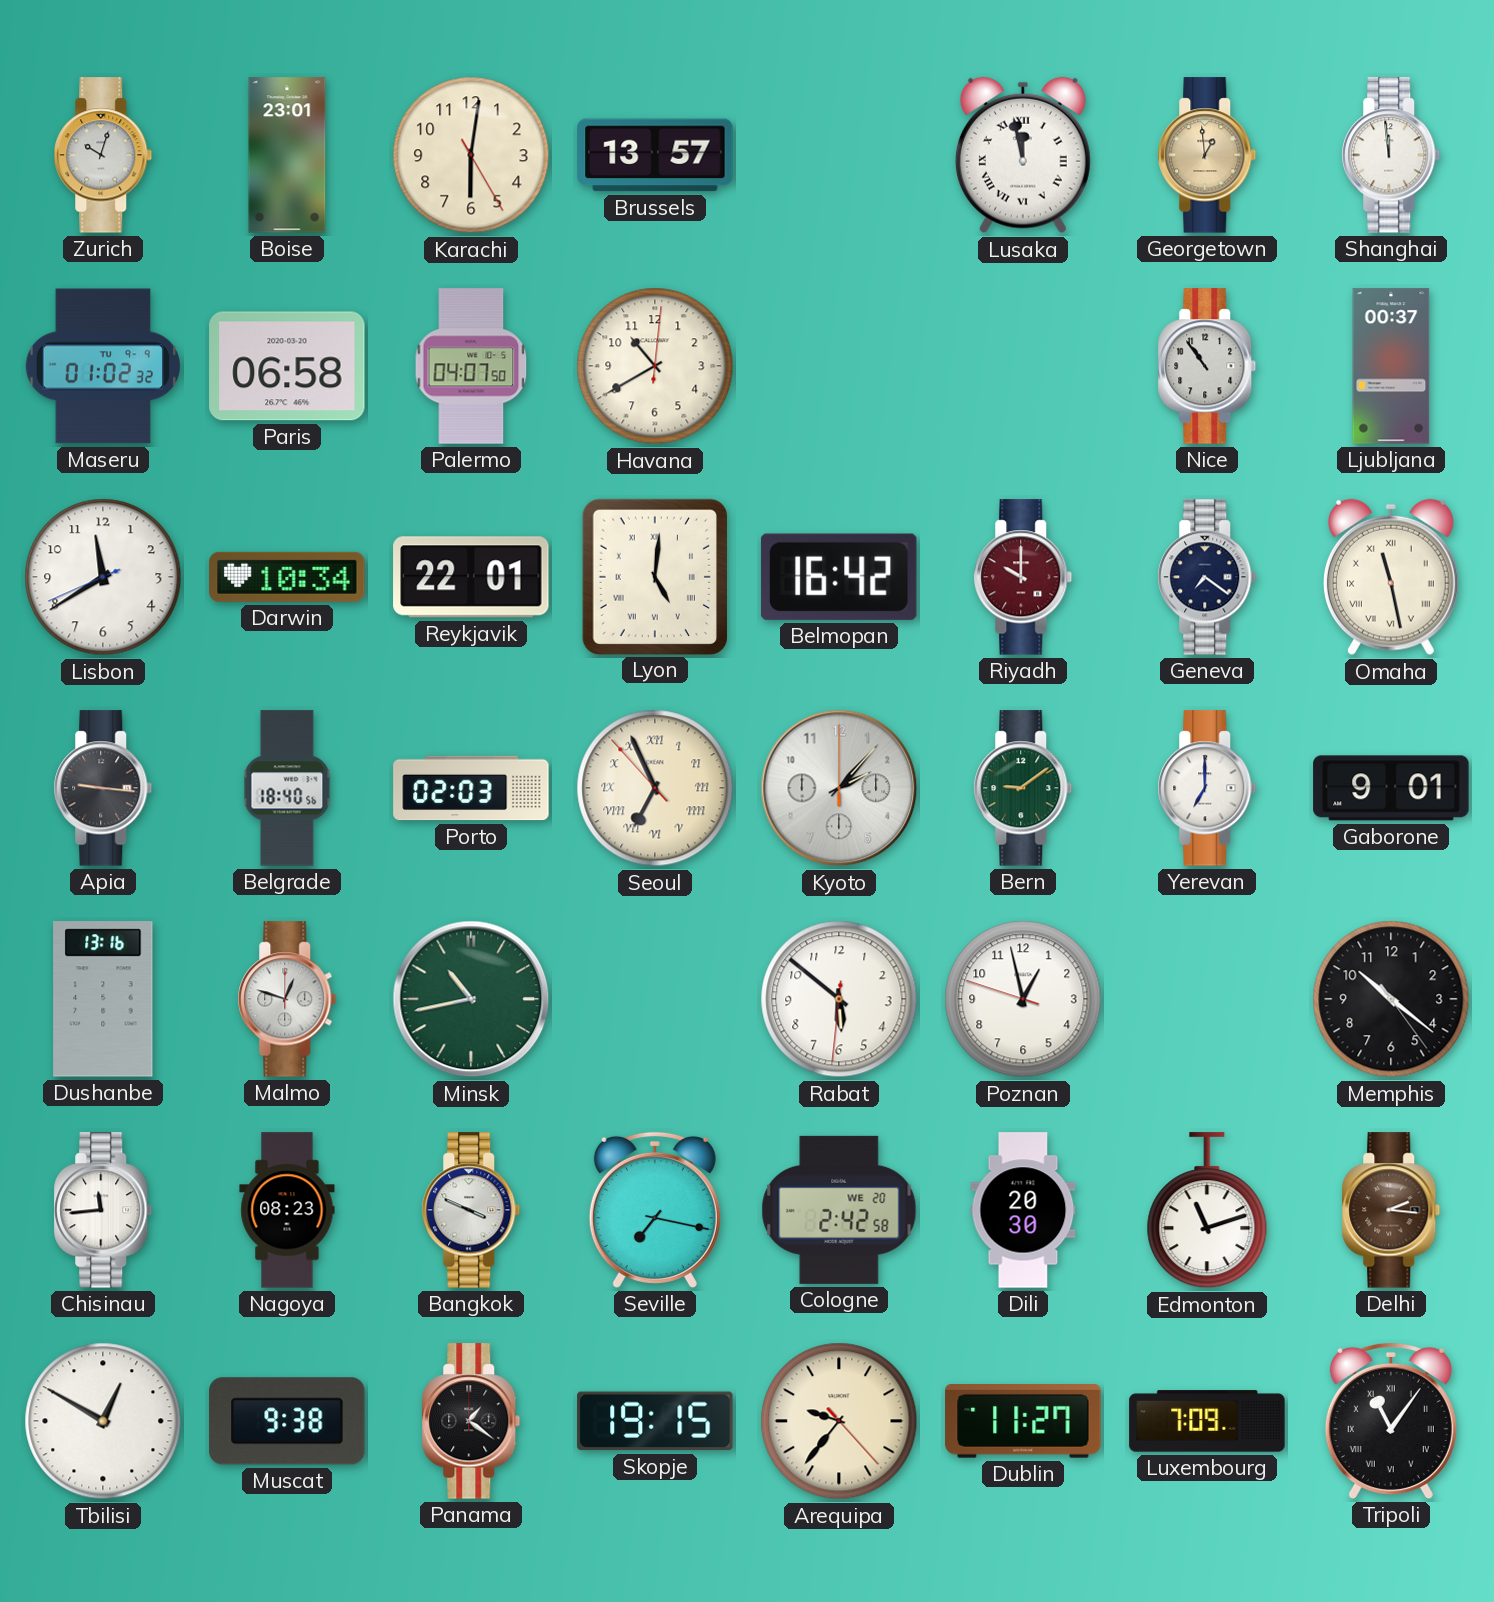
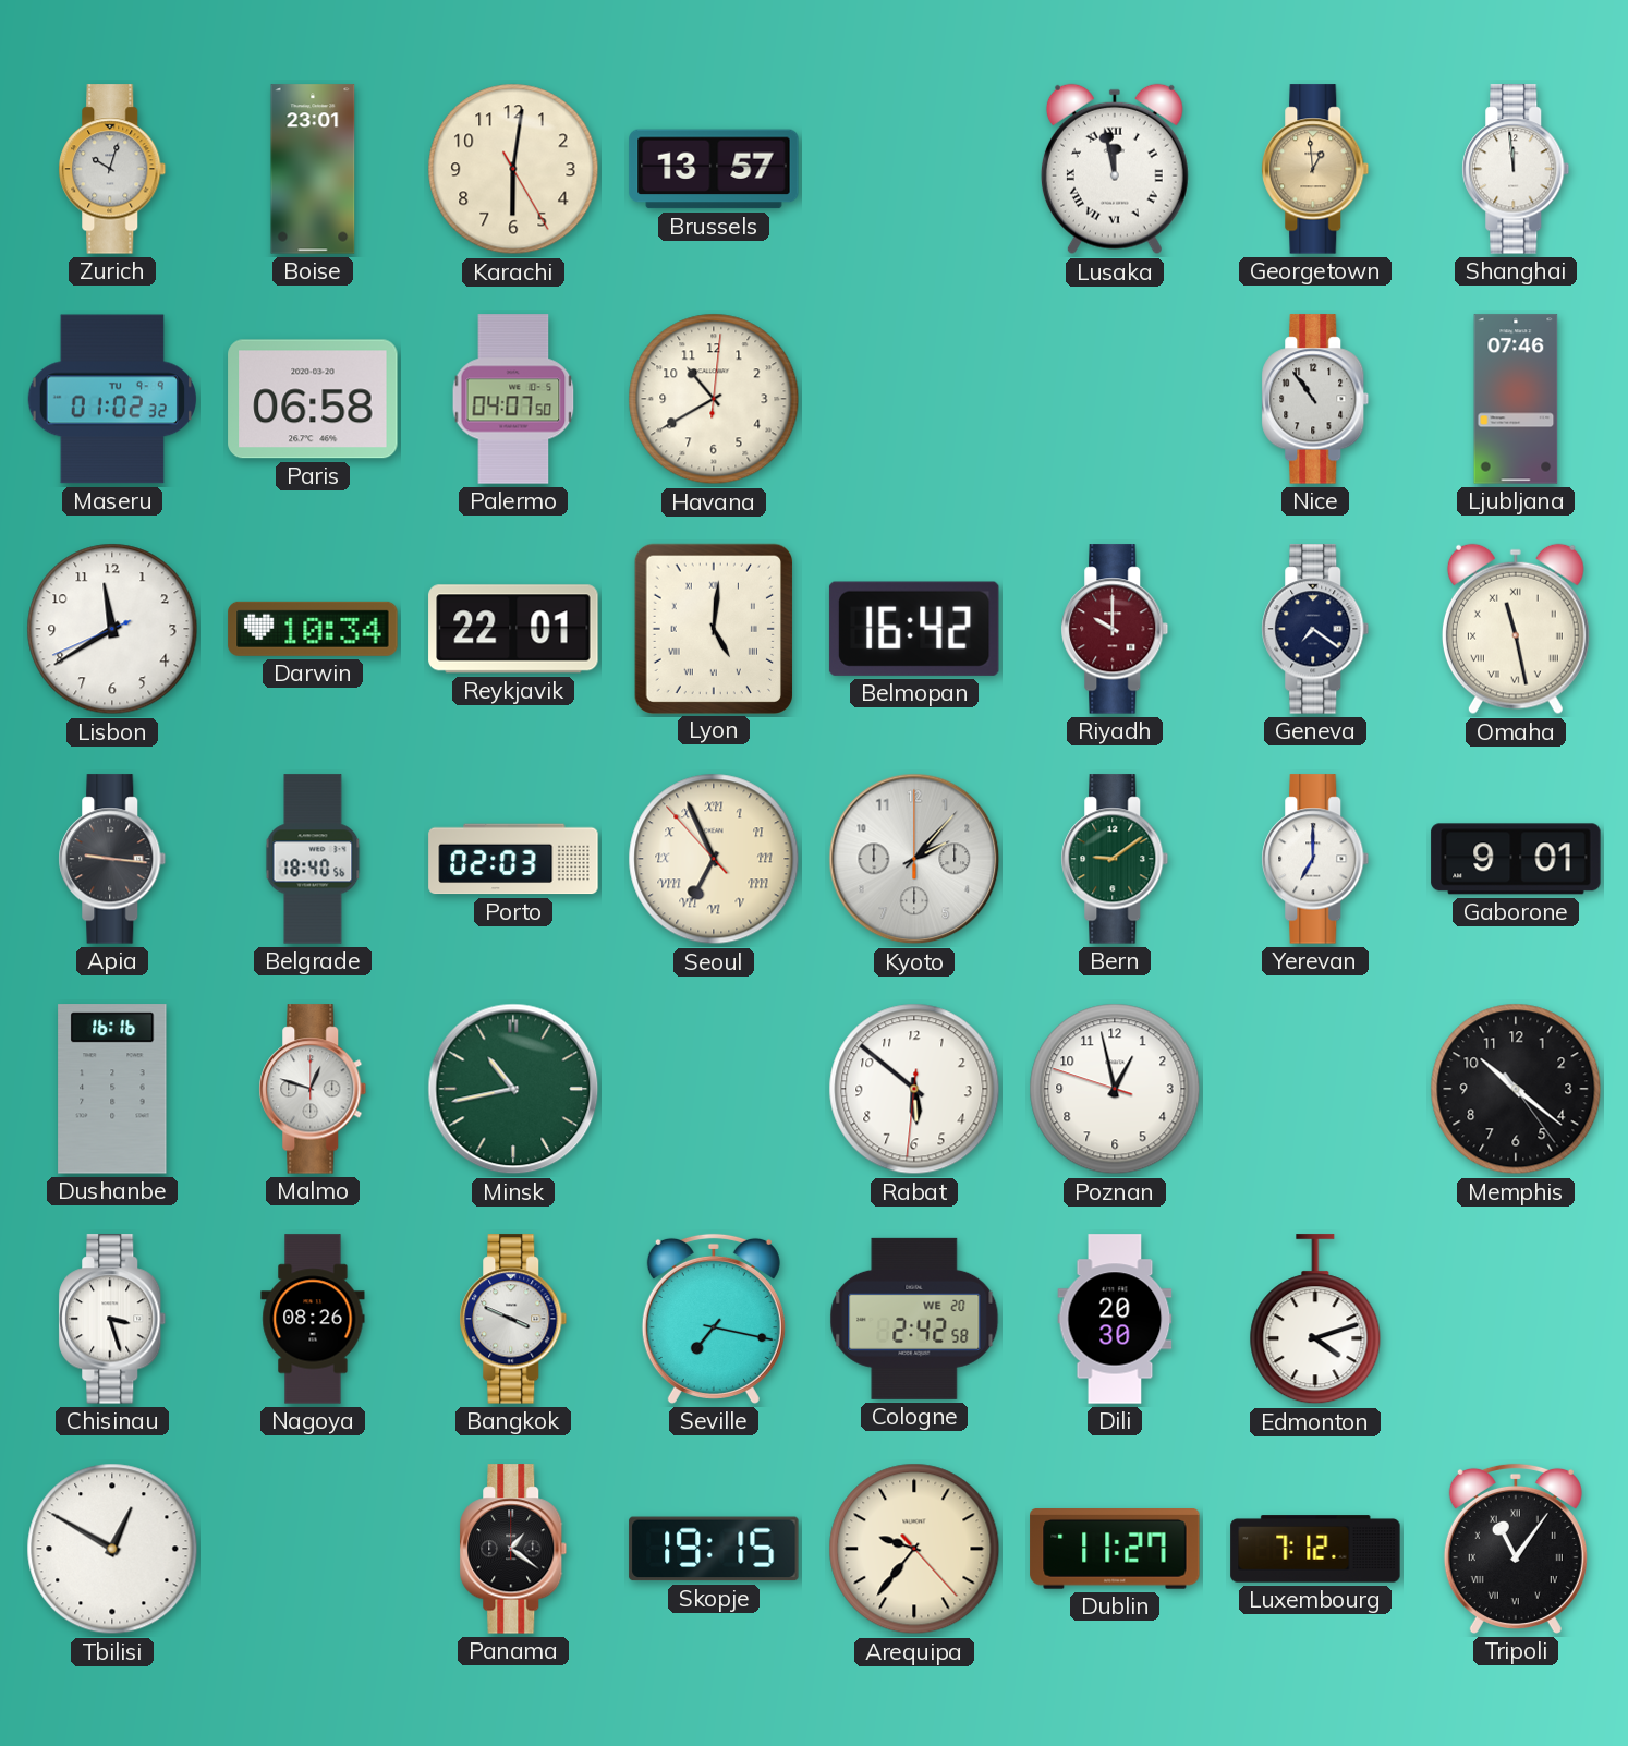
Ljubljana: 00:37 -> 07:46 (1516, 399)
Dushanbe: 13:16 -> 16:16 (112, 1089)
Chisinau: 11:44 -> 3:27 (112, 1319)
Nagoya: 08:23 -> 08:26 (313, 1319)
Edmonton: 11:12 -> 4:12 (1315, 1320)
Delhi: 2:16 -> none (1391, 1210)
Muscat: 9:38 -> none (287, 1421)
Luxembourg: 7:09 -> 7:12 (1315, 1549)
